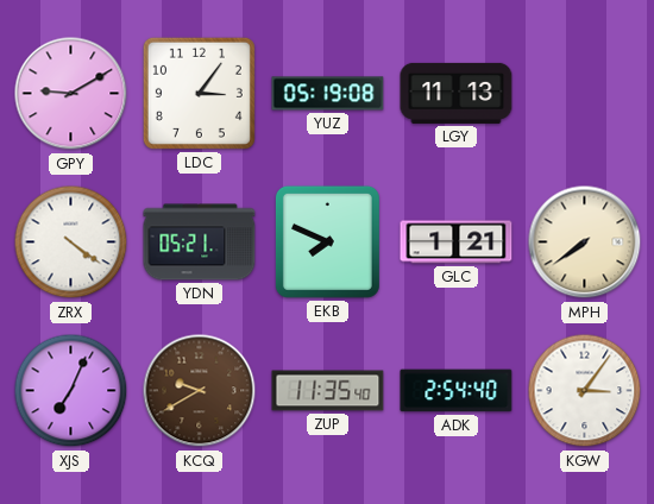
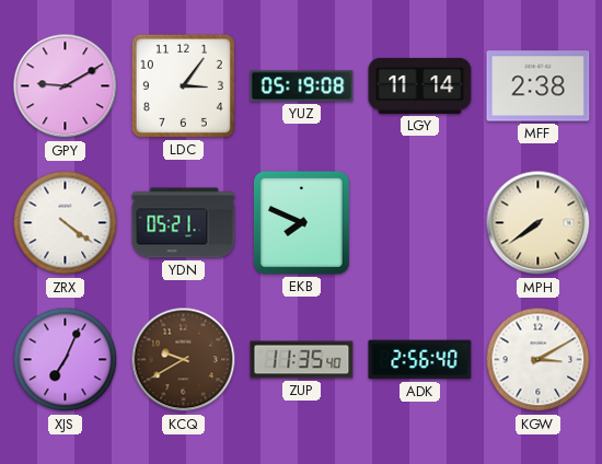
LGY: 11:13 -> 11:14 (420, 85)
MFF: none -> 2:38 (539, 86)
GLC: 1:21 -> none (457, 242)
ADK: 2:54 -> 2:56 (420, 360)
KGW: 3:06 -> 3:10 (539, 360)
